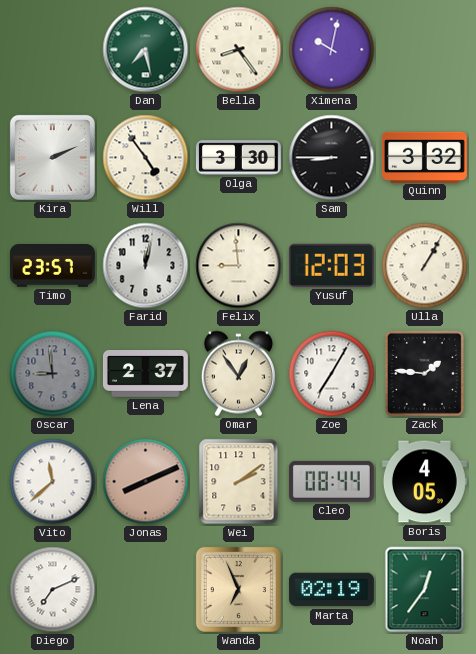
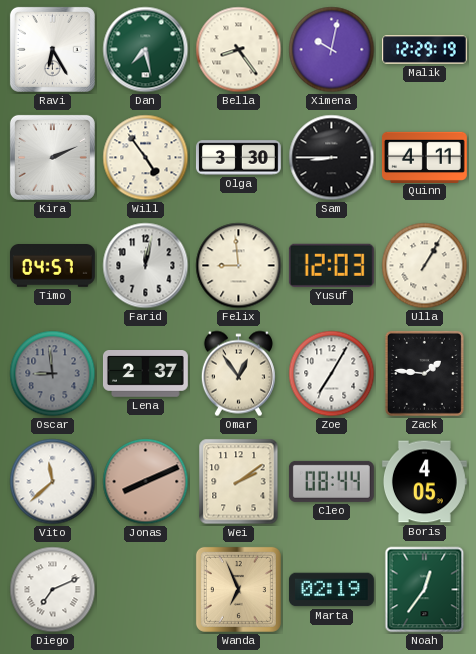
Ravi: none -> 6:25 (52, 49)
Malik: none -> 12:29 (425, 50)
Quinn: 3:32 -> 4:11 (424, 157)
Timo: 23:57 -> 04:57 (52, 266)
